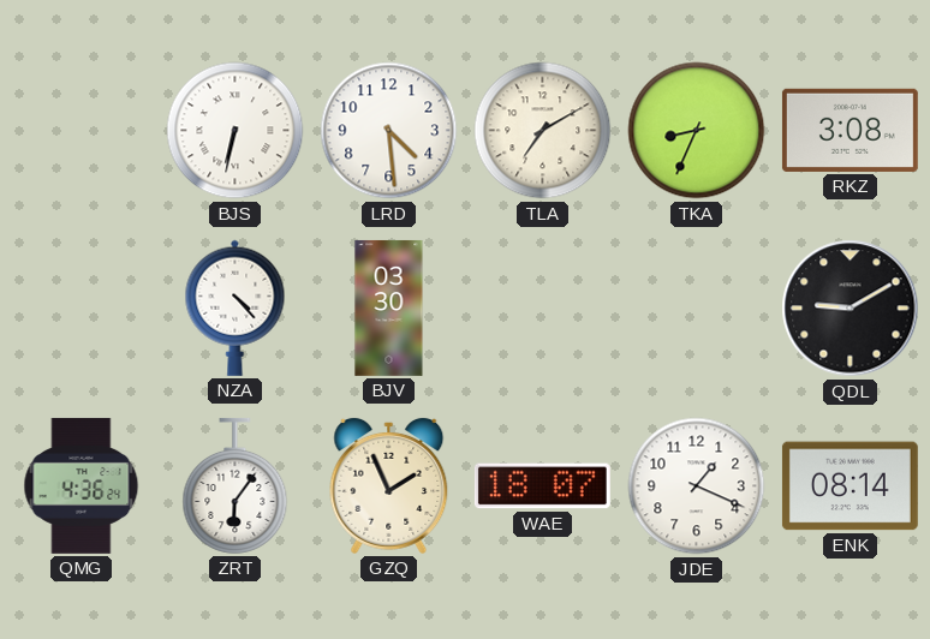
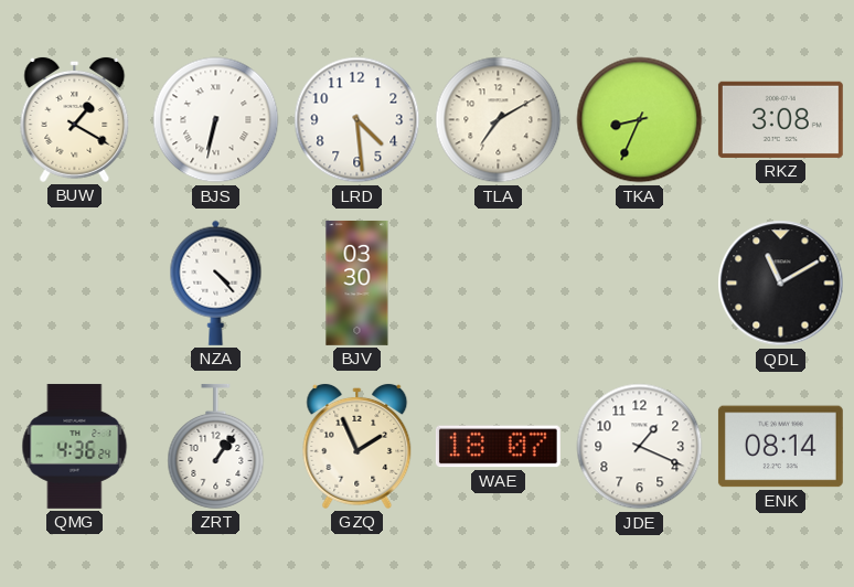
BUW: none -> 1:20 (75, 119)
QDL: 9:10 -> 11:10 (781, 284)
ZRT: 6:06 -> 1:06 (216, 446)
